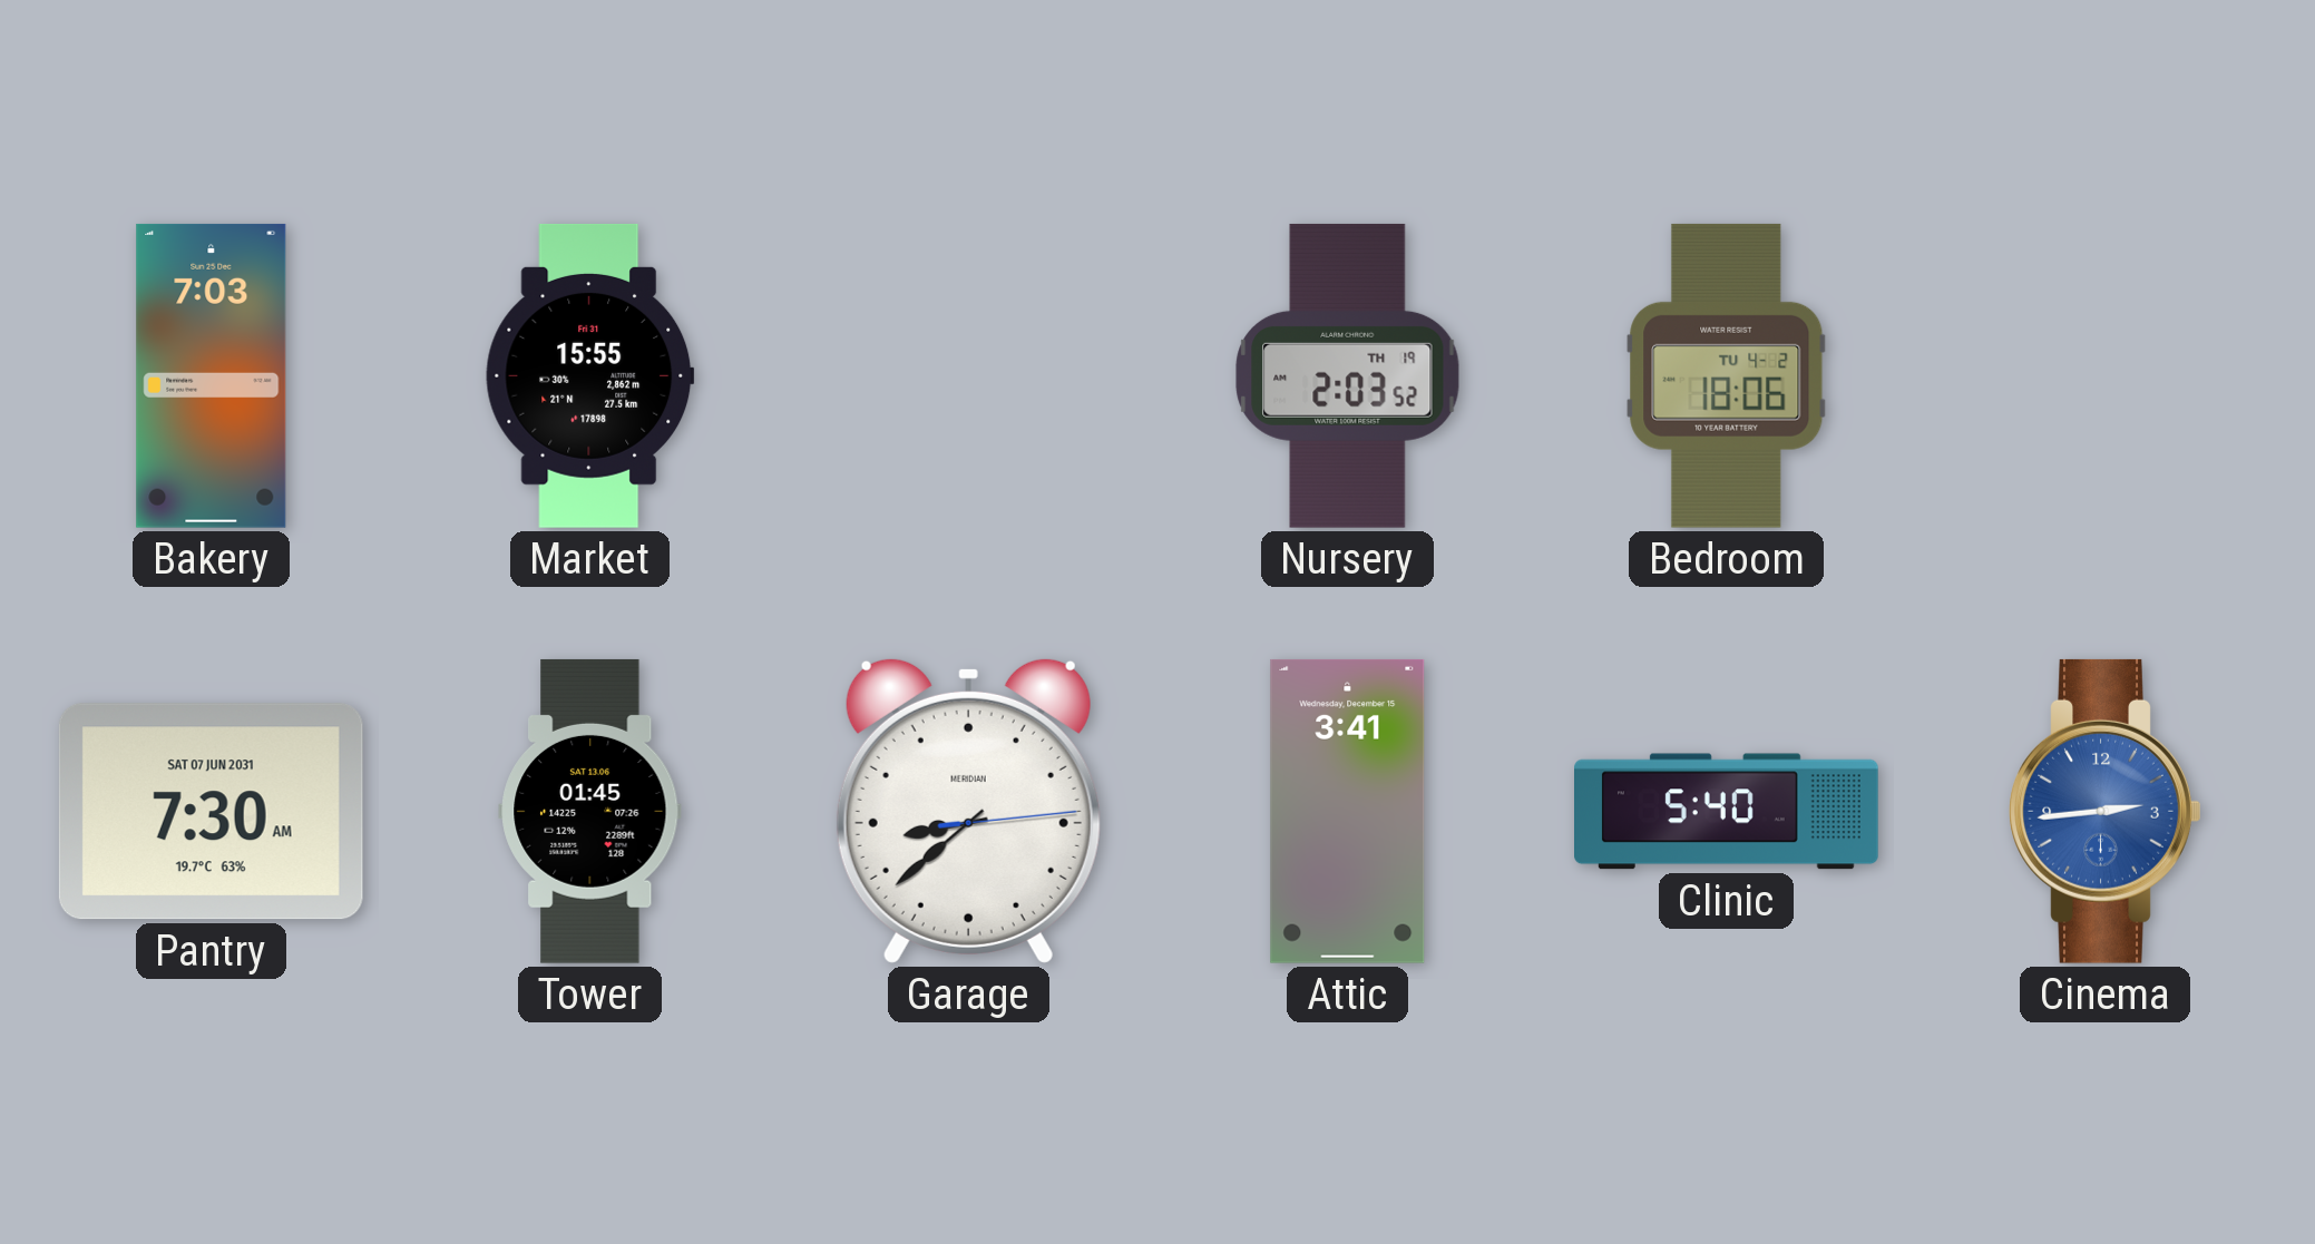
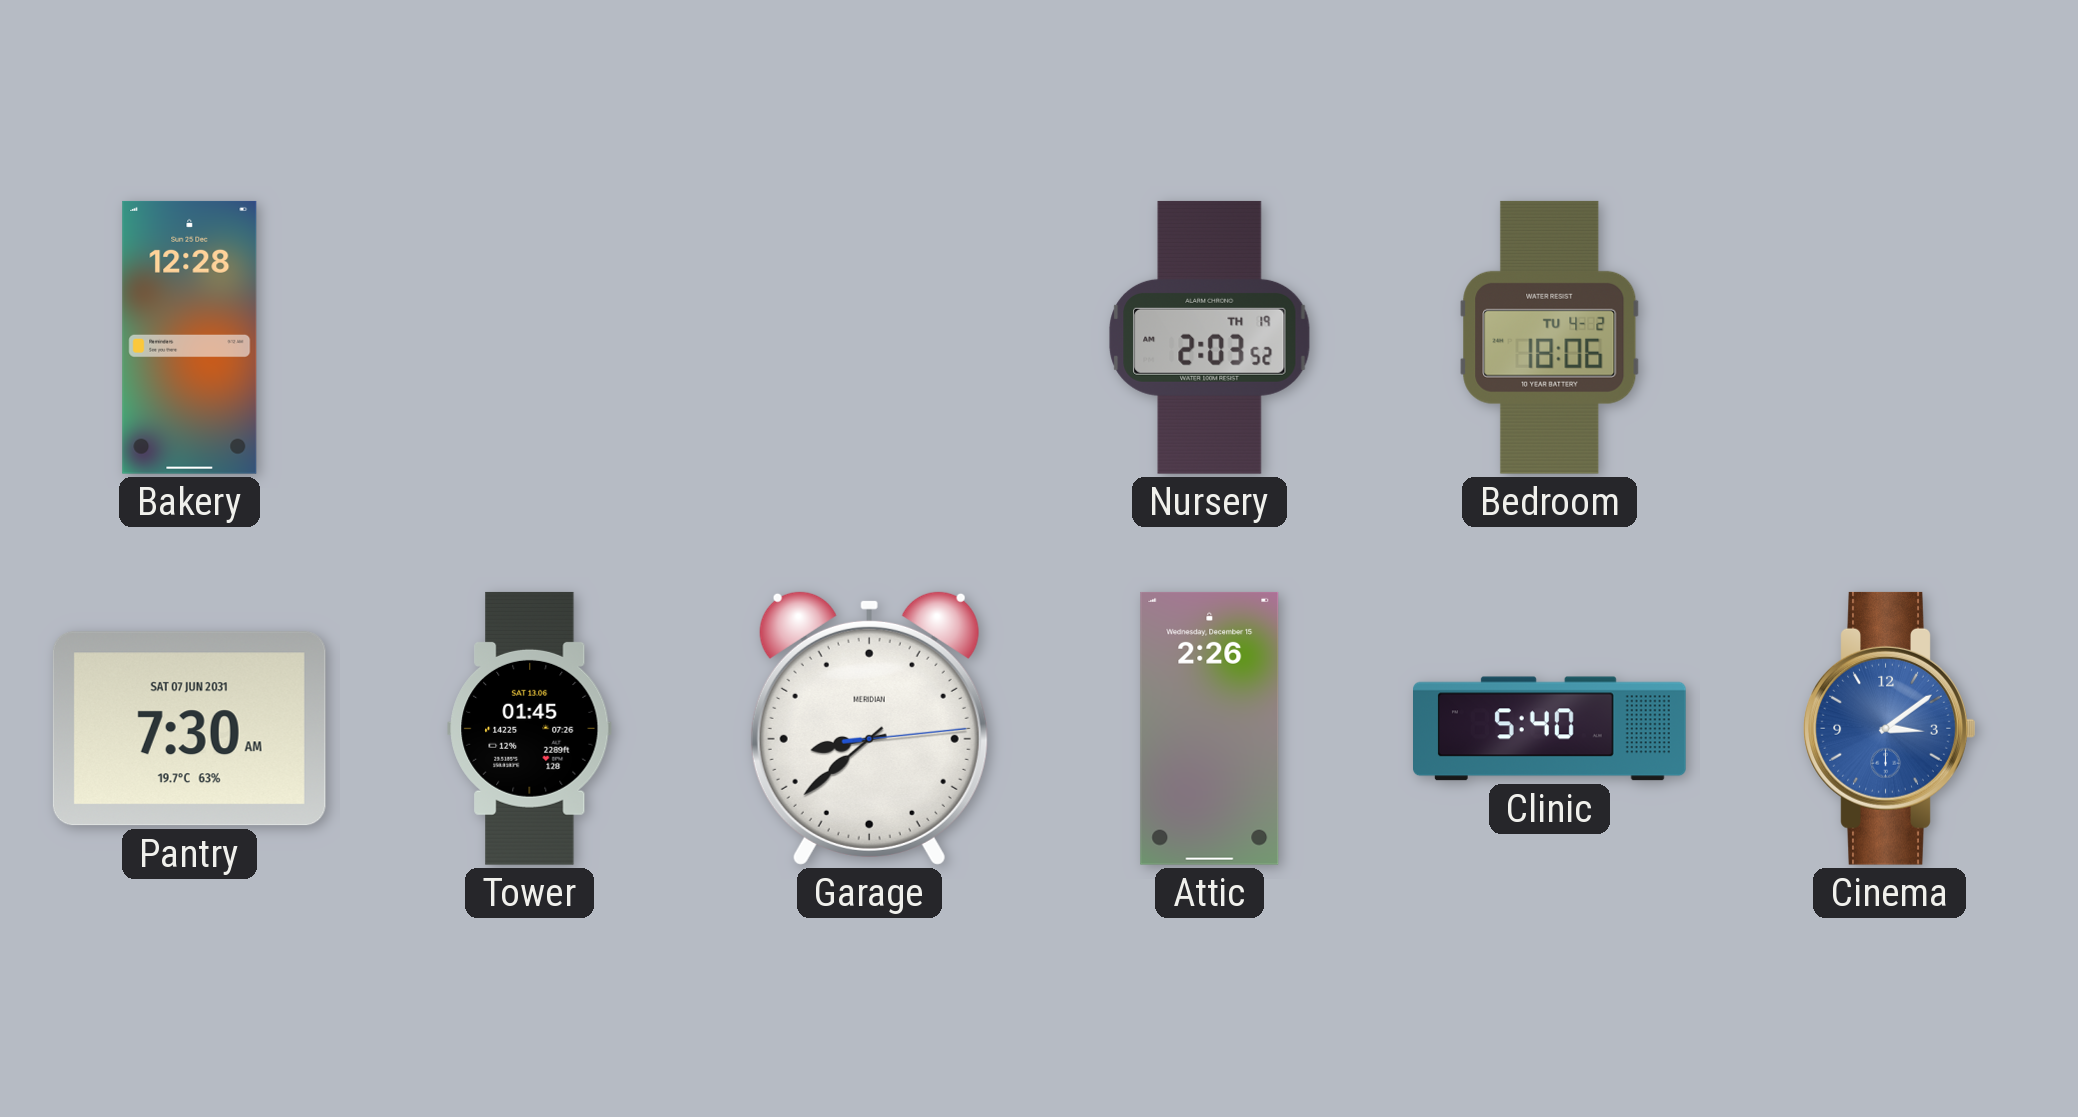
Bakery: 7:03 -> 12:28 (190, 337)
Market: 15:55 -> none (590, 375)
Attic: 3:41 -> 2:26 (1210, 728)
Cinema: 2:44 -> 3:09 (1890, 728)
